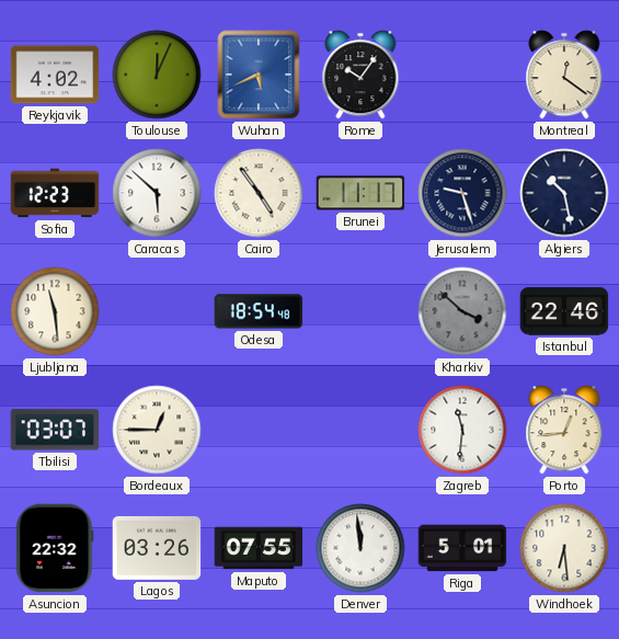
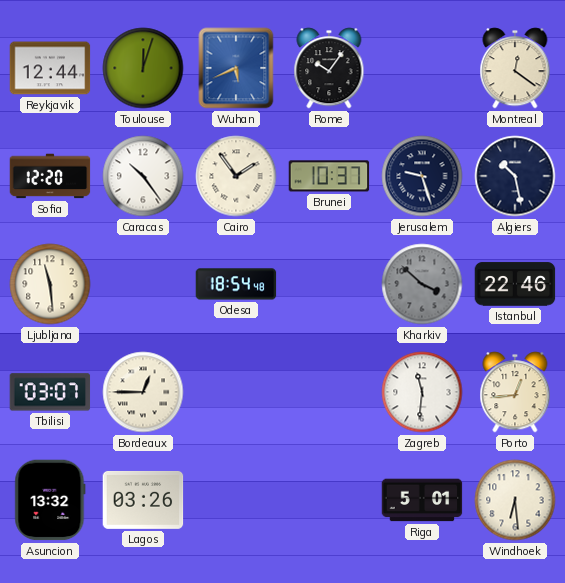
Reykjavik: 4:02 -> 12:44 (50, 68)
Toulouse: 12:04 -> 12:03 (143, 68)
Sofia: 12:23 -> 12:20 (50, 176)
Caracas: 5:52 -> 10:24 (143, 176)
Cairo: 4:54 -> 1:54 (236, 176)
Brunei: 11:17 -> 10:37 (329, 176)
Asuncion: 22:32 -> 13:32 (50, 500)
Maputo: 07:55 -> none (259, 548)
Denver: 11:59 -> none (360, 548)
